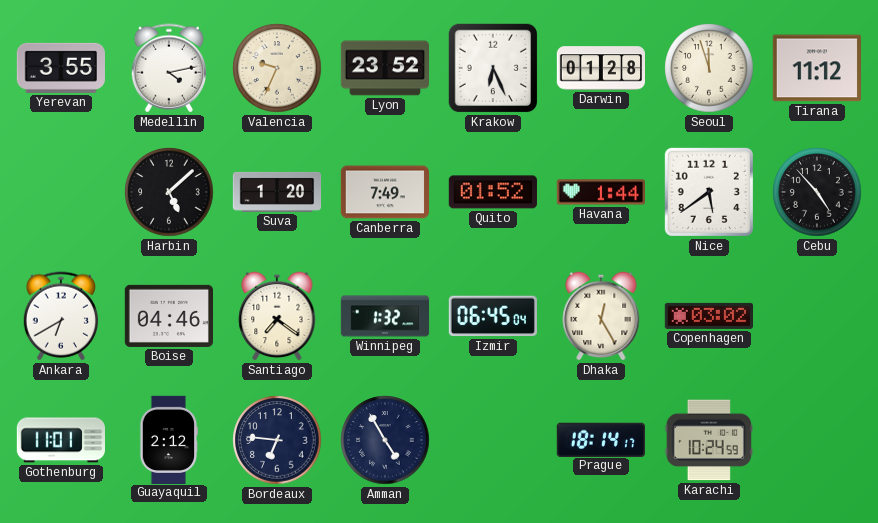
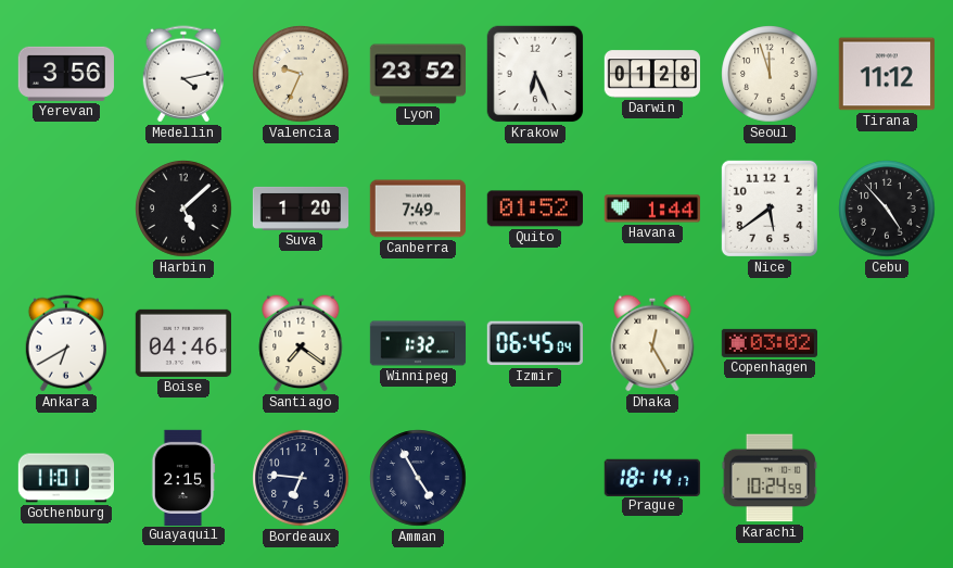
Yerevan: 3:55 -> 3:56 (66, 74)
Guayaquil: 2:12 -> 2:15 (183, 477)
